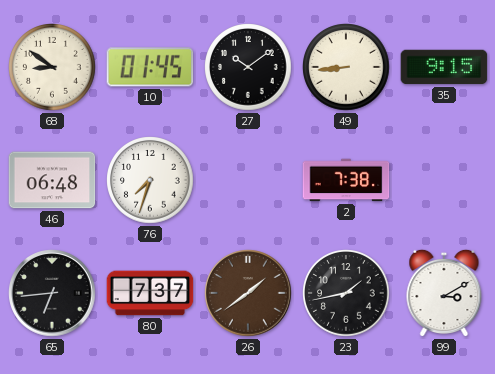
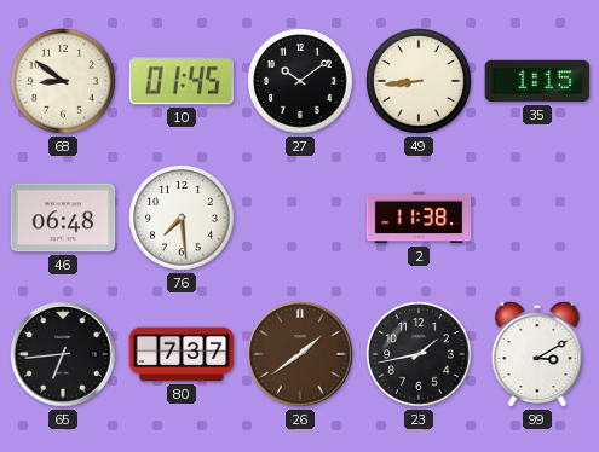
35: 9:15 -> 1:15 (537, 81)
76: 7:33 -> 7:29 (182, 218)
2: 7:38 -> 11:38 (419, 218)
